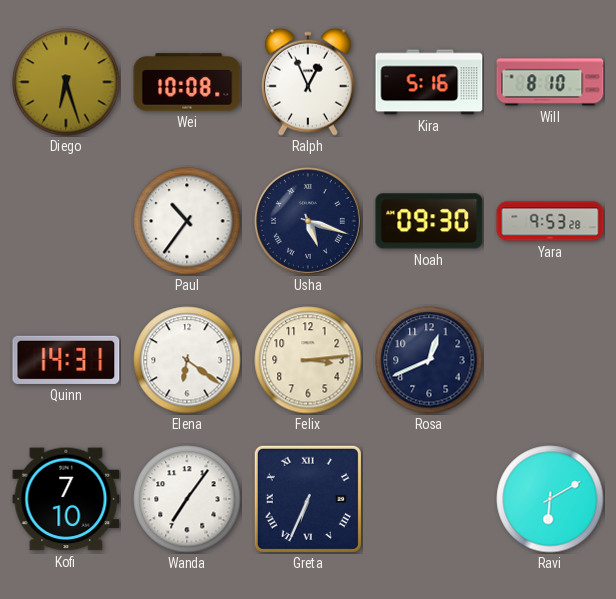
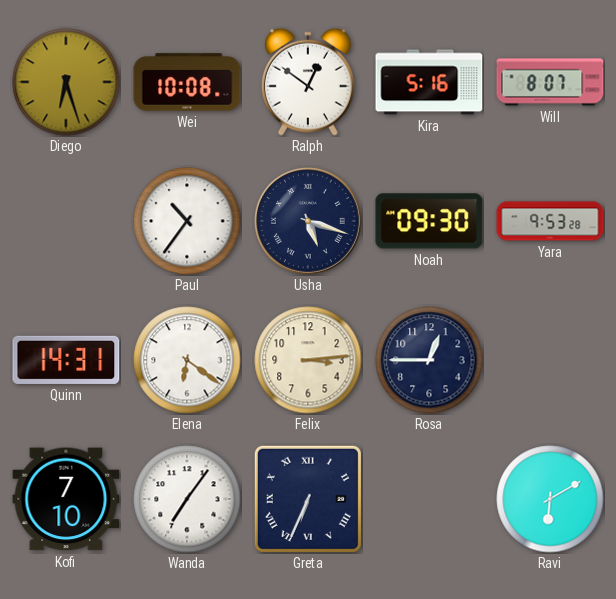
Ralph: 12:56 -> 12:51 (308, 82)
Will: 8:10 -> 8:07 (550, 82)
Rosa: 12:41 -> 12:45 (429, 360)
